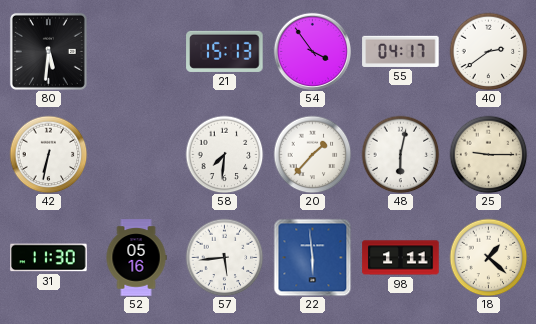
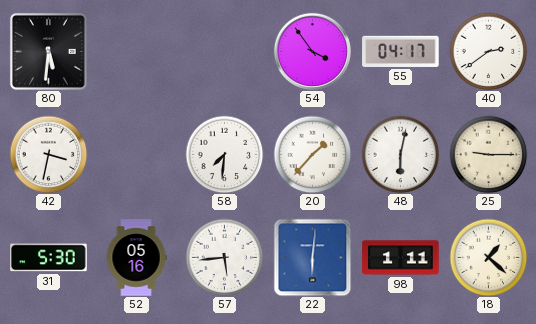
21: 15:13 -> none (225, 51)
42: 6:32 -> 3:32 (48, 154)
31: 11:30 -> 5:30 (49, 258)
22: 5:59 -> 6:01 (312, 257)
